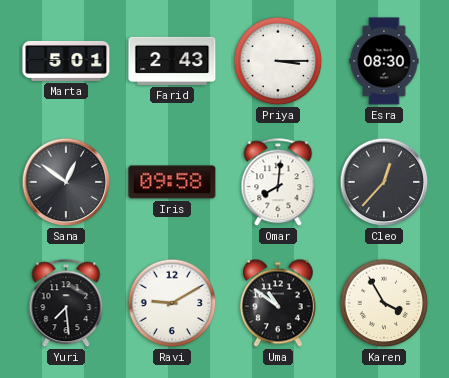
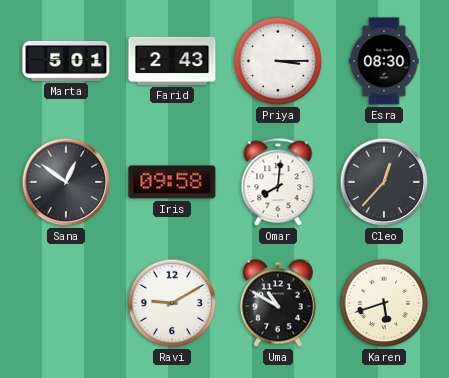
Yuri: 7:29 -> none (66, 304)
Uma: 10:51 -> 10:50 (278, 303)
Karen: 3:55 -> 5:42 (384, 303)
